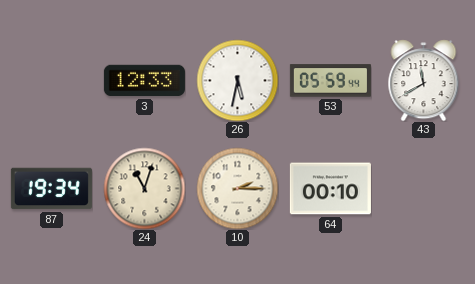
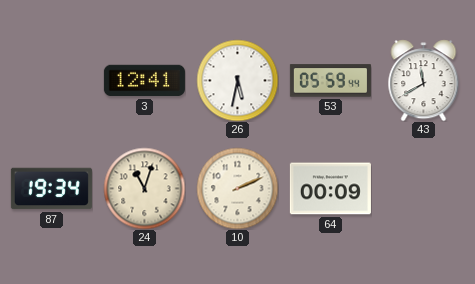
3: 12:33 -> 12:41 (144, 81)
10: 2:15 -> 2:11 (237, 188)
64: 00:10 -> 00:09 (330, 189)
